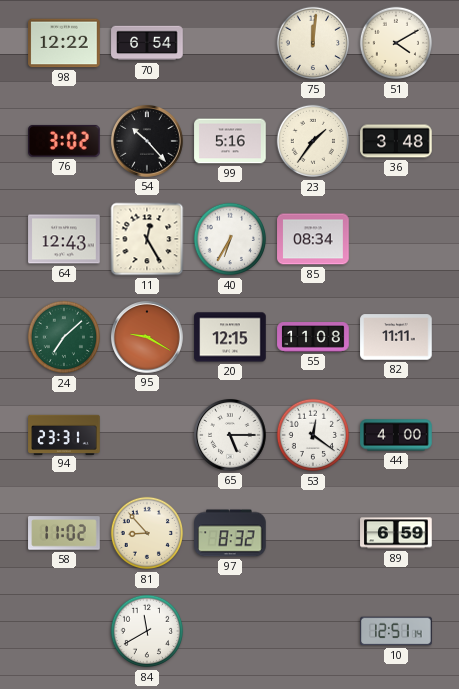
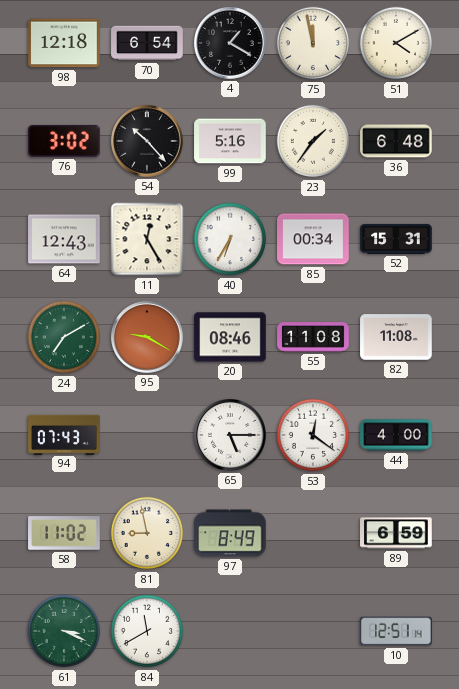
98: 12:22 -> 12:18 (64, 43)
4: none -> 1:20 (231, 44)
75: 12:01 -> 11:58 (313, 43)
36: 3:48 -> 6:48 (396, 141)
85: 08:34 -> 00:34 (313, 239)
52: none -> 15:31 (396, 239)
24: 7:08 -> 7:10 (64, 337)
20: 12:15 -> 08:46 (230, 337)
82: 11:11 -> 11:08 (396, 337)
94: 23:31 -> 07:43 (64, 434)
81: 8:53 -> 8:58 (147, 533)
97: 8:32 -> 8:49 (230, 533)
61: none -> 3:19 (64, 631)
